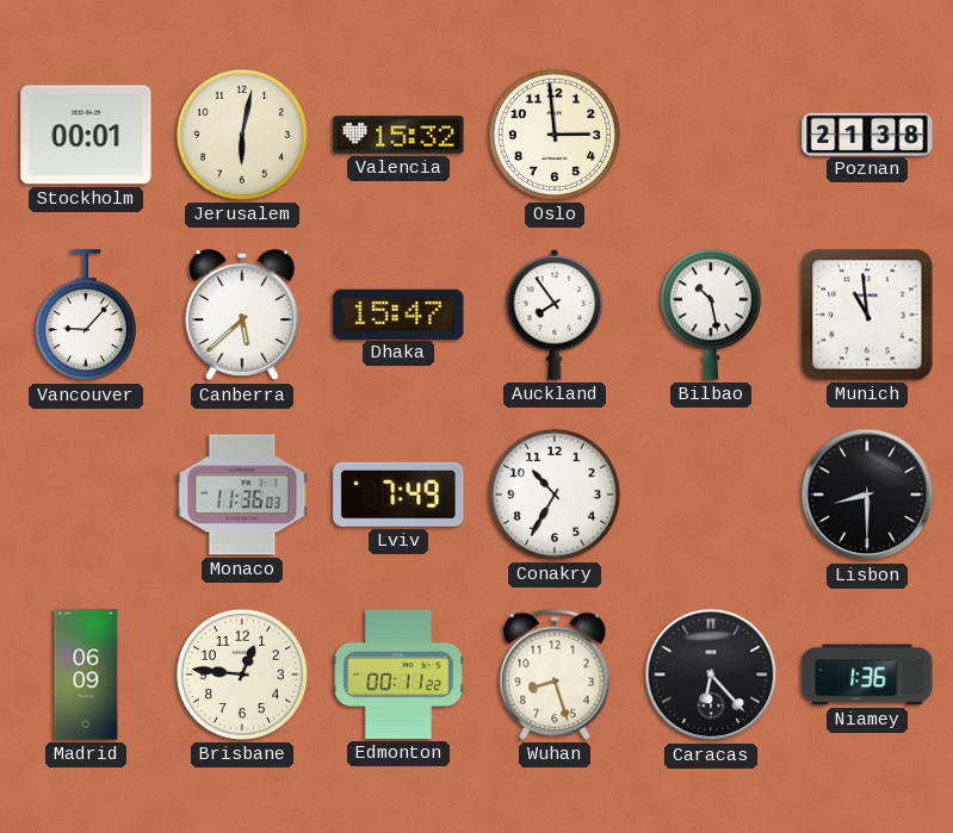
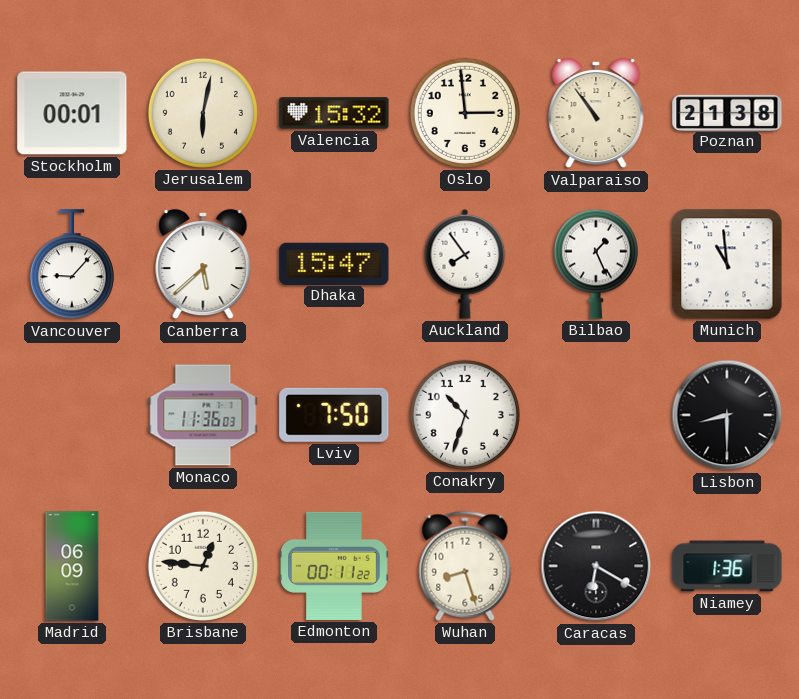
Valparaiso: none -> 10:54 (596, 113)
Bilbao: 10:28 -> 1:26 (596, 264)
Lviv: 7:49 -> 7:50 (334, 415)
Conakry: 10:35 -> 10:33 (465, 415)
Caracas: 6:23 -> 6:20 (596, 566)
